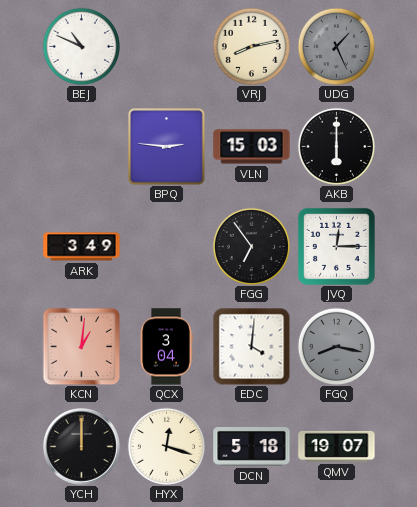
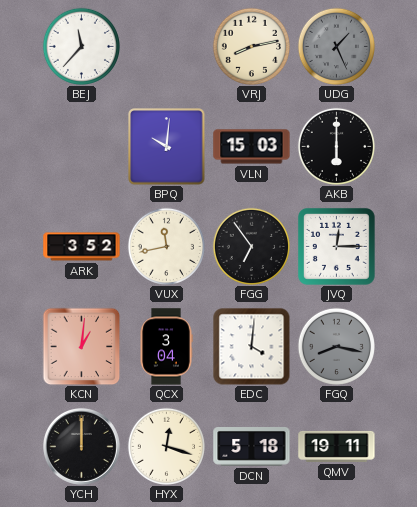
BEJ: 10:49 -> 11:37 (81, 46)
BPQ: 2:46 -> 10:01 (167, 147)
ARK: 3:49 -> 3:52 (82, 247)
VUX: none -> 11:43 (166, 246)
QMV: 19:07 -> 19:11 (337, 446)
